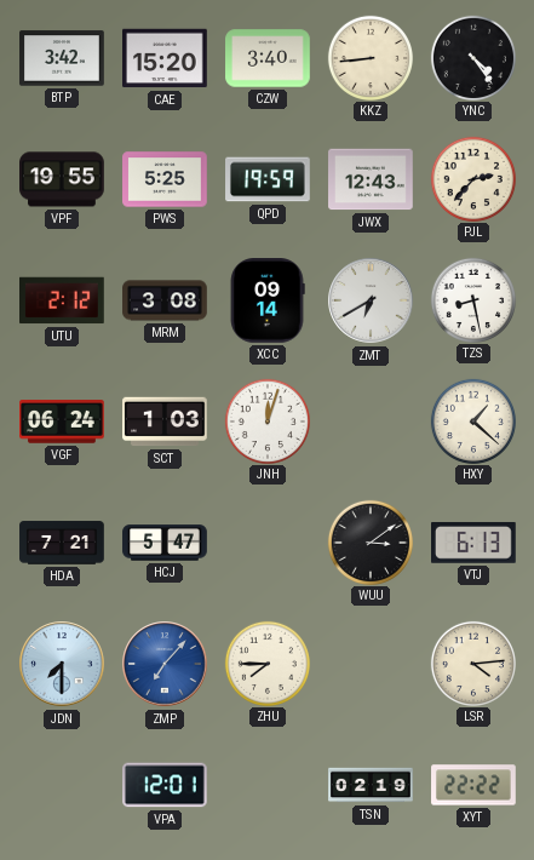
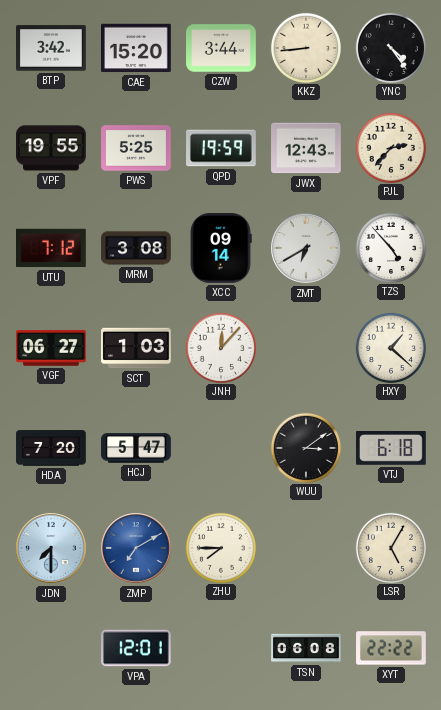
CZW: 3:40 -> 3:44 (221, 48)
UTU: 2:12 -> 7:12 (52, 248)
TZS: 8:28 -> 4:53 (390, 247)
VGF: 06:24 -> 06:27 (51, 348)
JNH: 12:03 -> 12:07 (220, 347)
HDA: 7:21 -> 7:20 (51, 448)
VTJ: 6:13 -> 6:18 (392, 449)
ZMP: 7:07 -> 7:10 (136, 548)
LSR: 4:14 -> 5:05 (390, 547)
TSN: 02:19 -> 06:08 (306, 648)
